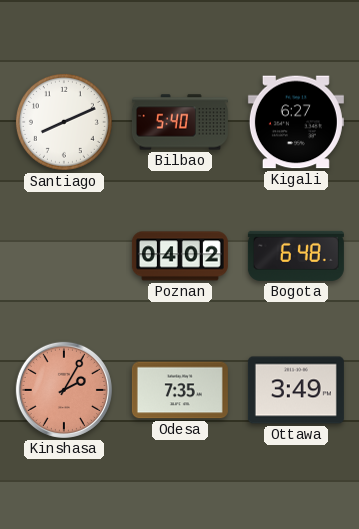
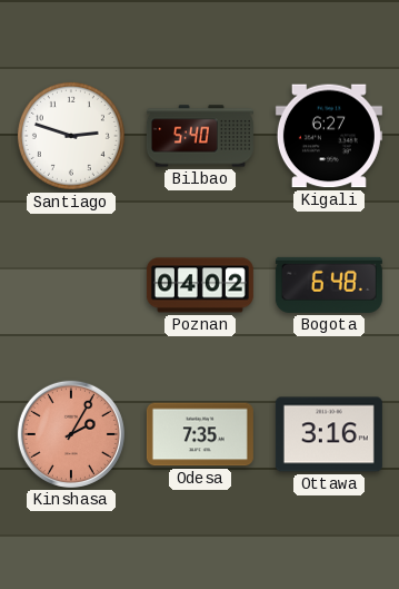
Santiago: 8:11 -> 2:48 (71, 136)
Ottawa: 3:49 -> 3:16 (329, 434)
